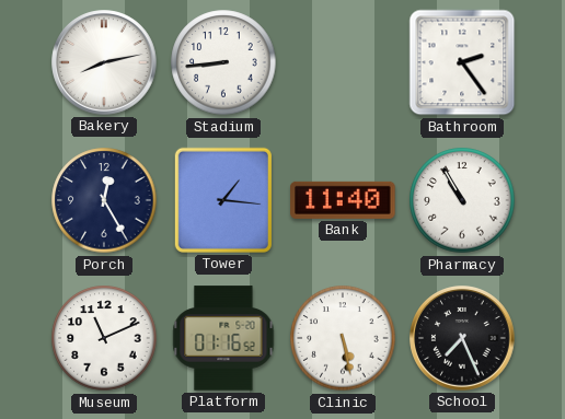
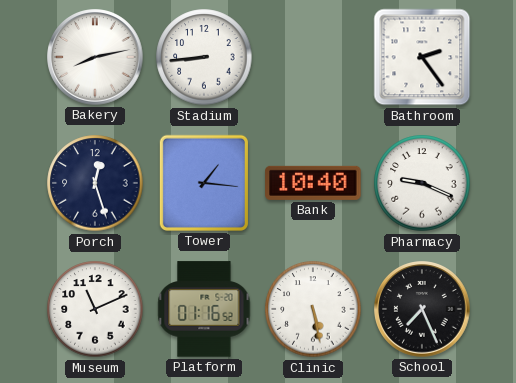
Porch: 12:25 -> 12:27 (95, 183)
Bank: 11:40 -> 10:40 (313, 183)
Pharmacy: 10:55 -> 9:19 (422, 183)
